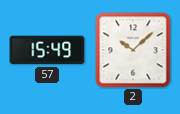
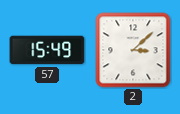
2: 10:08 -> 3:08 (133, 50)
